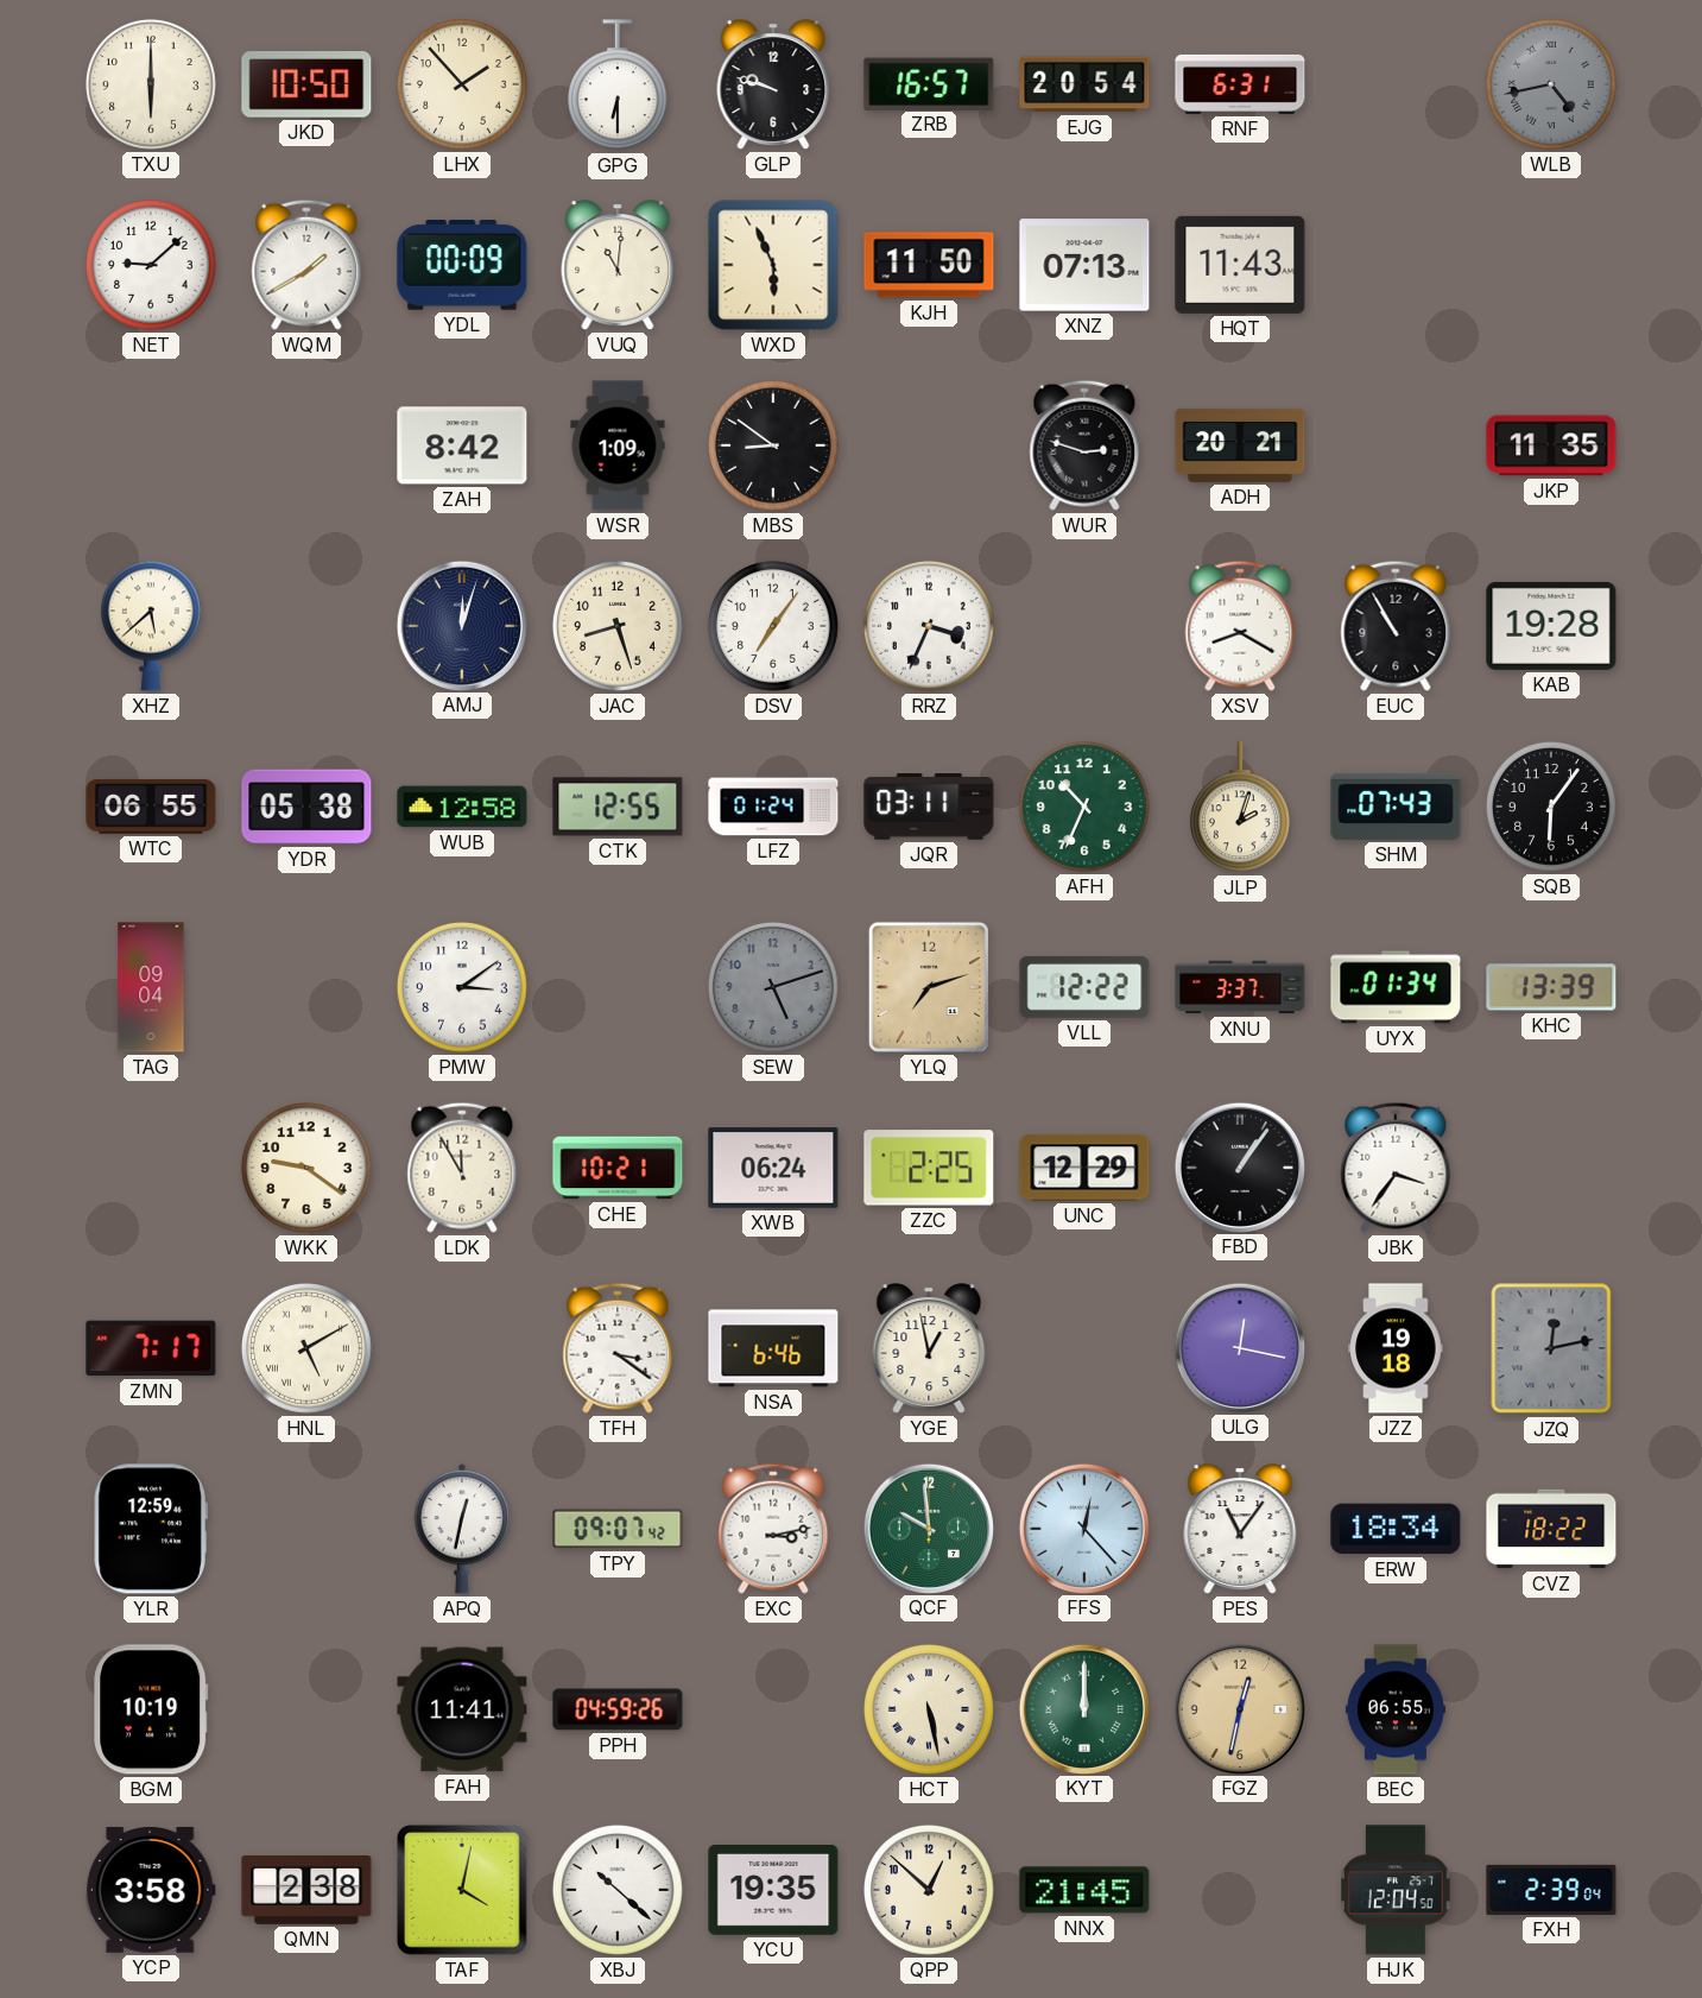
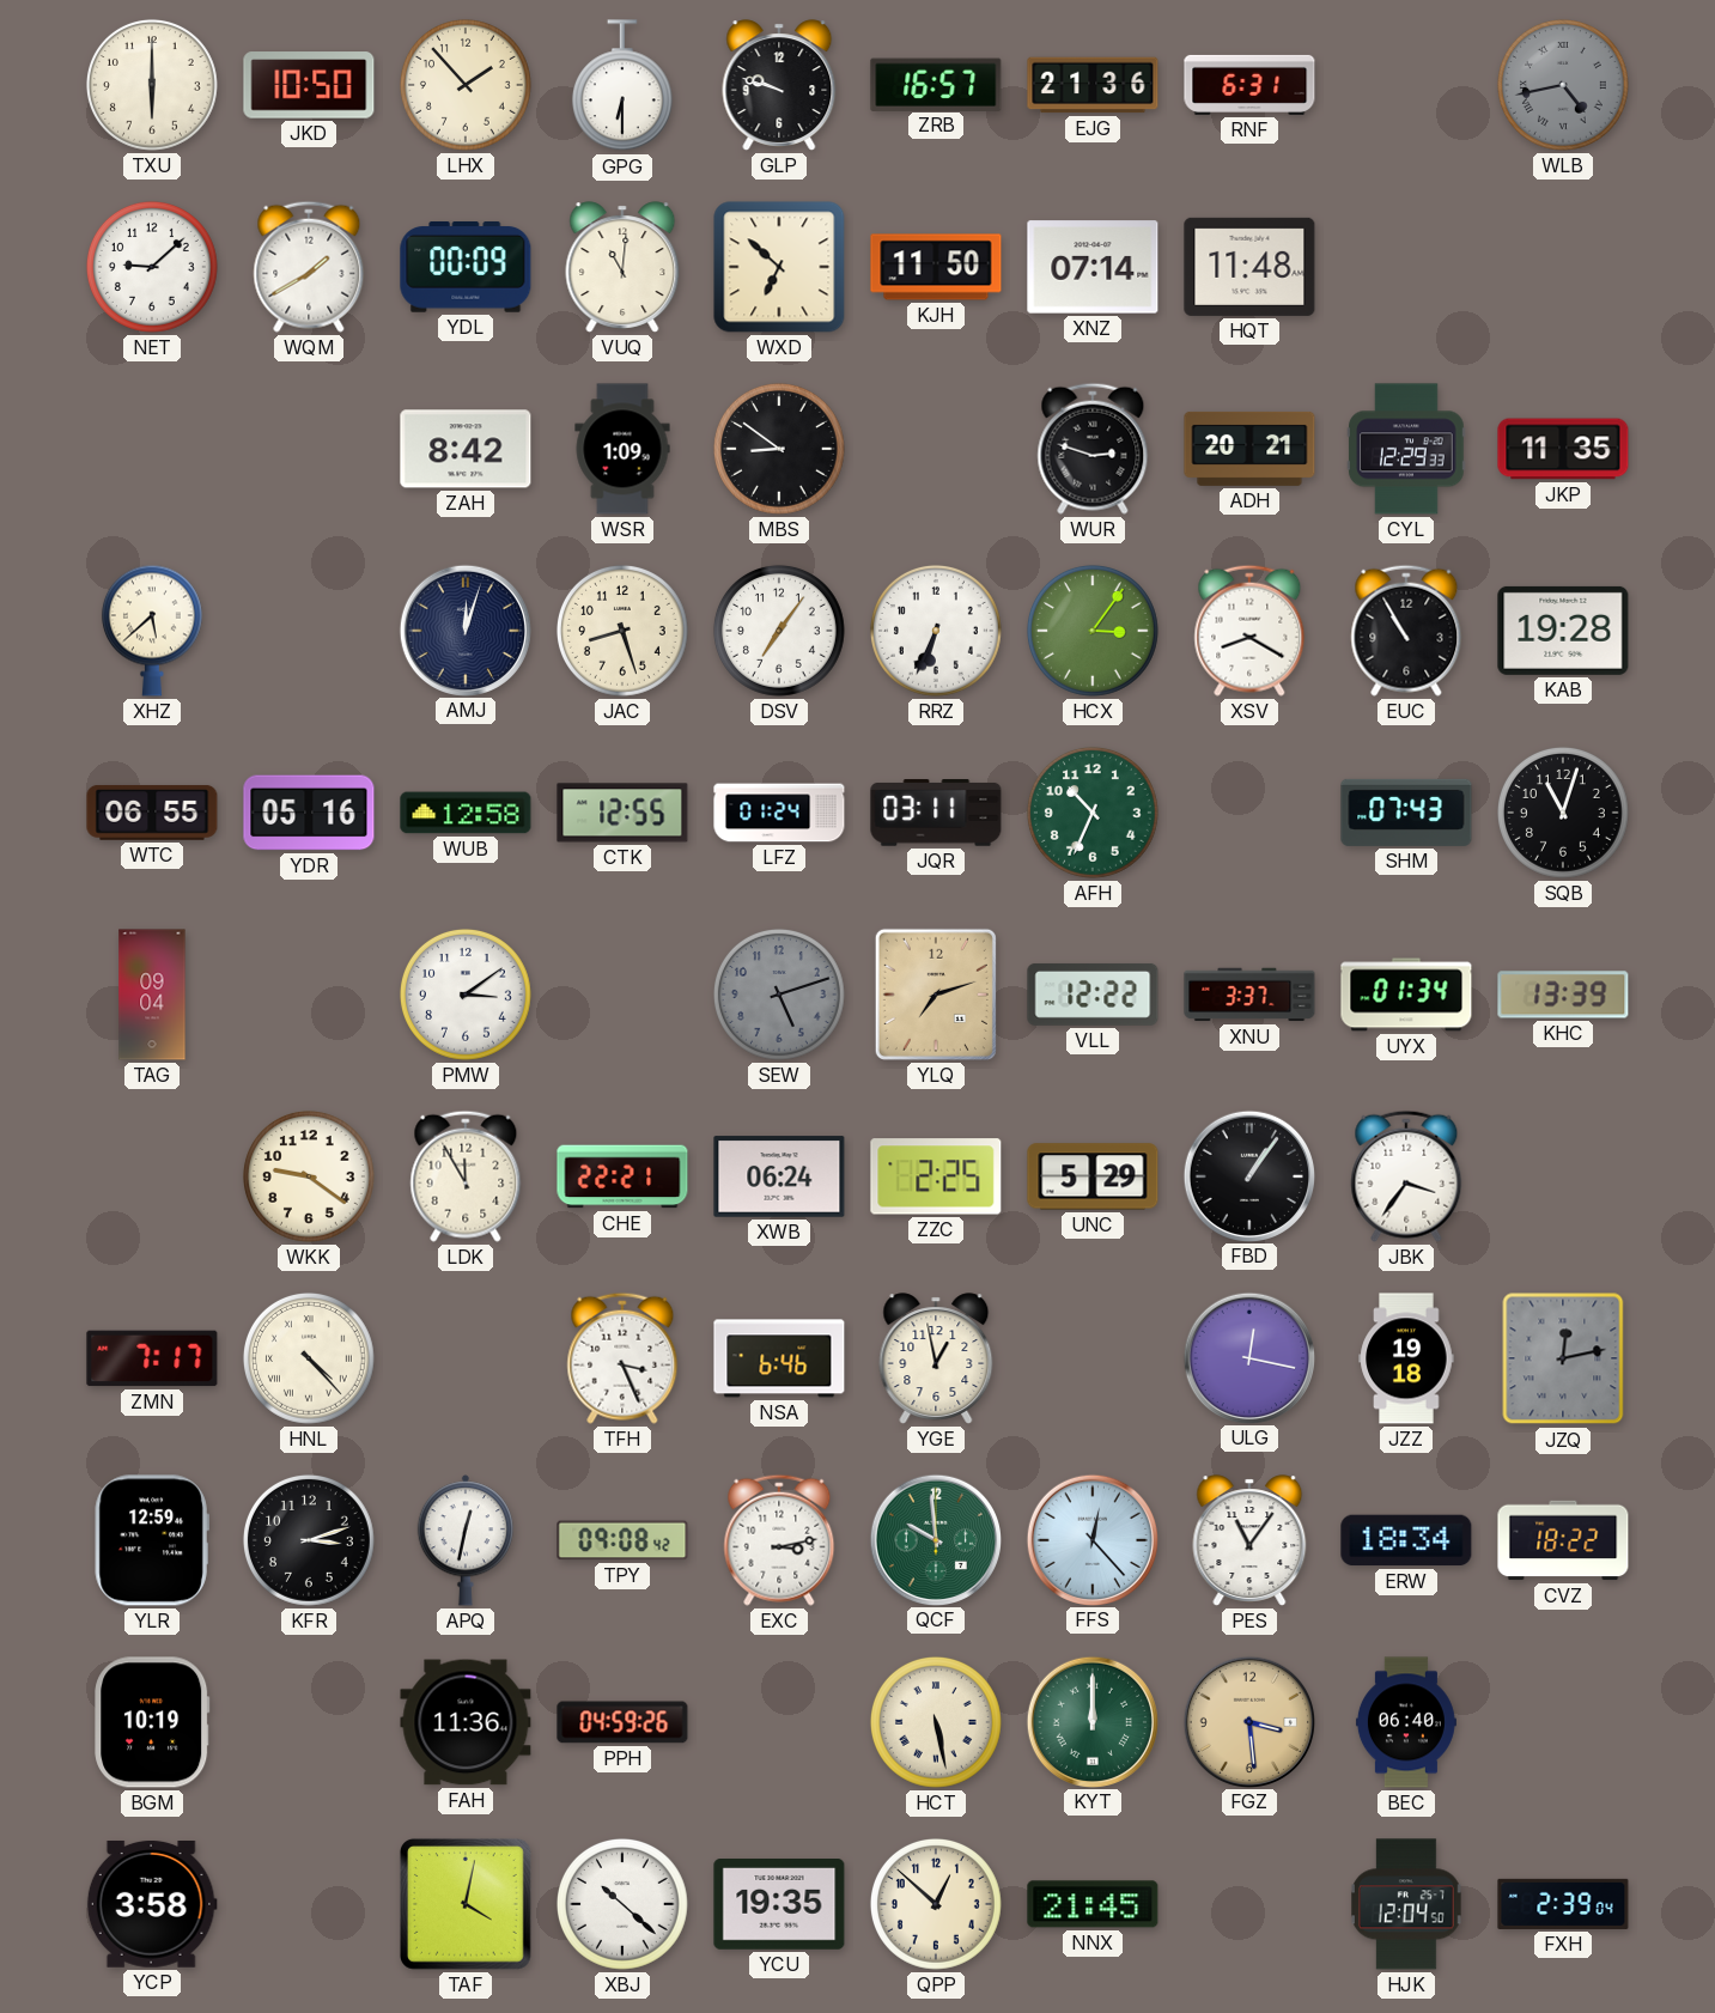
EJG: 20:54 -> 21:36 (1093, 85)
WXD: 5:56 -> 6:52 (779, 267)
XNZ: 07:13 -> 07:14 (1093, 267)
HQT: 11:43 -> 11:48 (1249, 267)
CYL: none -> 12:29 (1406, 449)
RRZ: 3:34 -> 6:34 (936, 631)
HCX: none -> 3:06 (1093, 631)
YDR: 05:38 -> 05:16 (309, 813)
JLP: 2:03 -> none (1240, 808)
SQB: 6:06 -> 11:03 (1563, 813)
CHE: 10:21 -> 22:21 (622, 1176)
UNC: 12:29 -> 5:29 (1093, 1176)
HNL: 5:10 -> 4:23 (309, 1358)
TFH: 3:21 -> 3:26 (622, 1358)
KFR: none -> 3:12 (309, 1540)
TPY: 09:07 -> 09:08 (622, 1540)
FAH: 11:41 -> 11:36 (466, 1722)
FGZ: 12:32 -> 3:29 (1248, 1721)
BEC: 06:55 -> 06:40 (1406, 1722)
QMN: 2:38 -> none (306, 1890)
